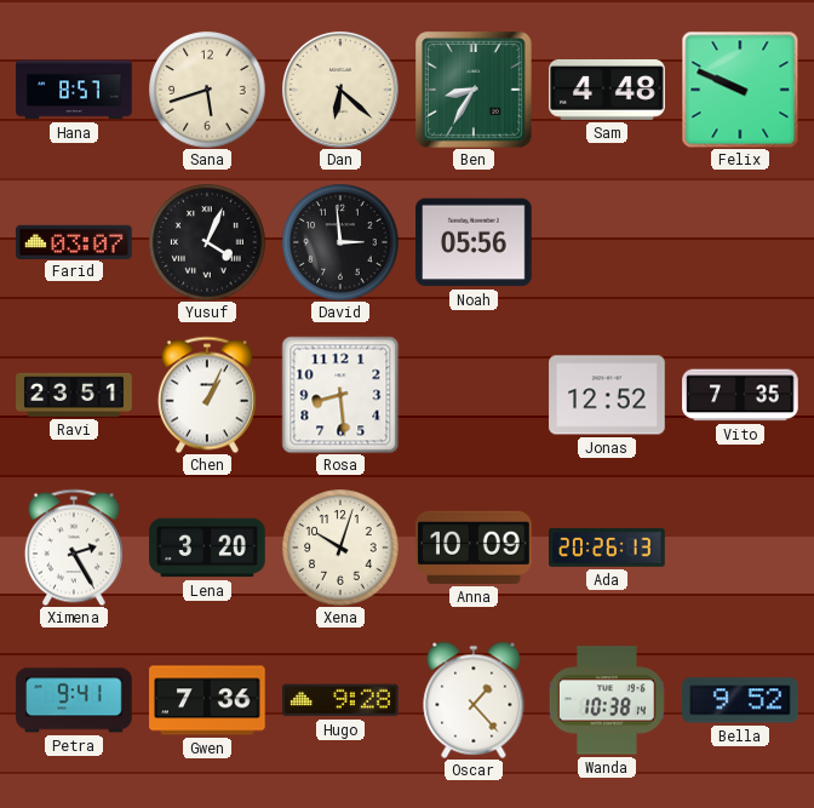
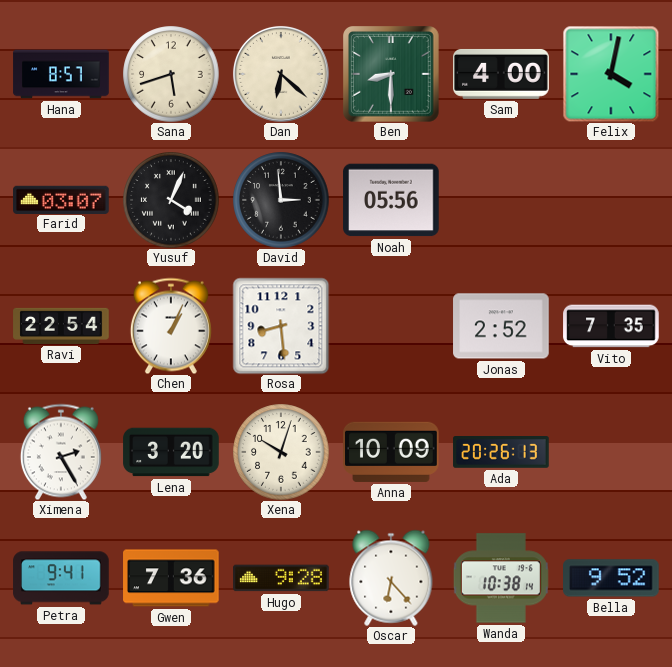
Ben: 8:35 -> 8:30 (392, 75)
Sam: 4:48 -> 4:00 (501, 74)
Felix: 9:49 -> 4:02 (611, 74)
Ravi: 23:51 -> 22:54 (61, 326)
Jonas: 12:52 -> 2:52 (501, 326)
Oscar: 1:23 -> 6:23 (391, 578)
